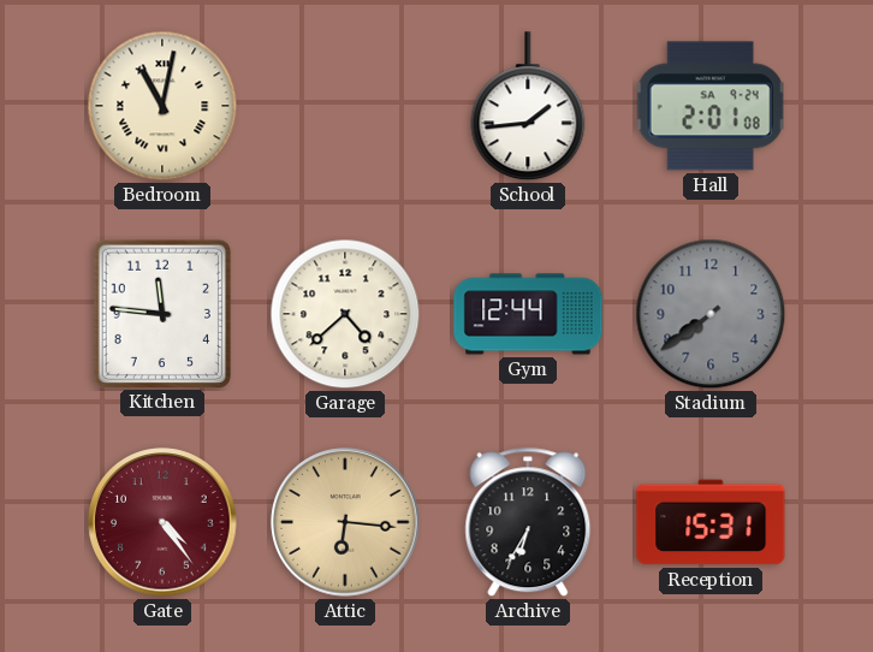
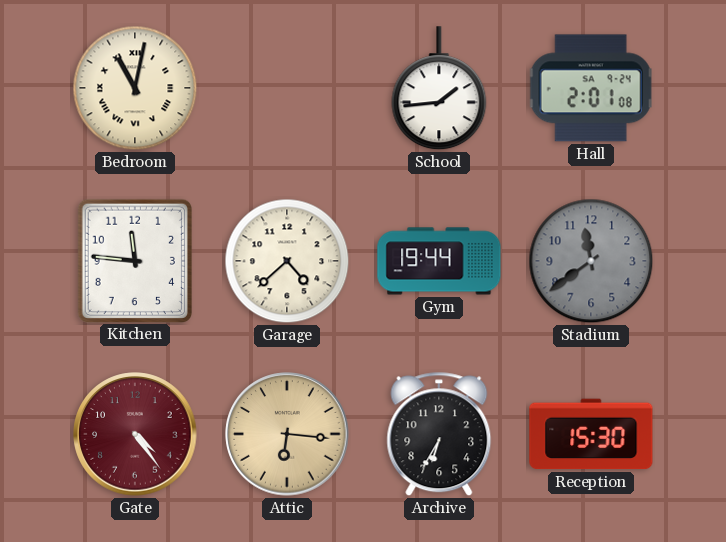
Gym: 12:44 -> 19:44 (439, 261)
Stadium: 7:39 -> 11:39 (591, 261)
Reception: 15:31 -> 15:30 (591, 434)
